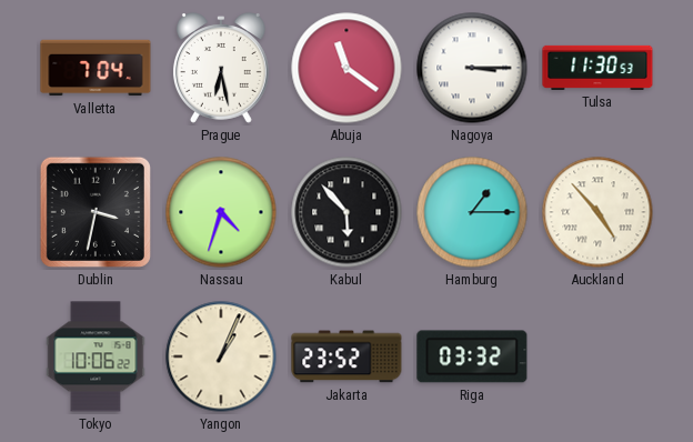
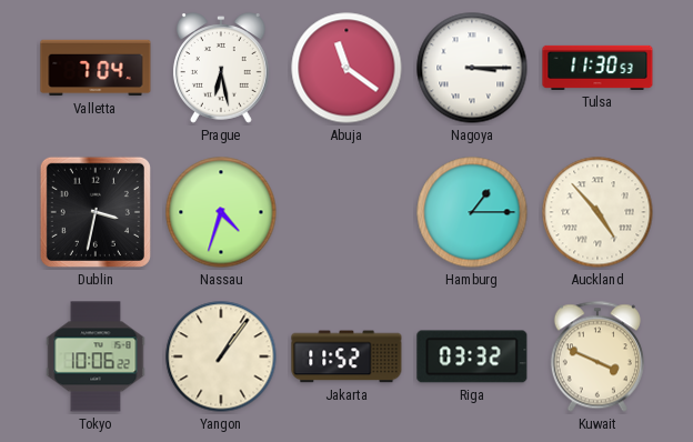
Kabul: 5:53 -> none (346, 212)
Yangon: 1:04 -> 1:06 (221, 356)
Jakarta: 23:52 -> 11:52 (346, 356)
Kuwait: none -> 3:49 (597, 356)
